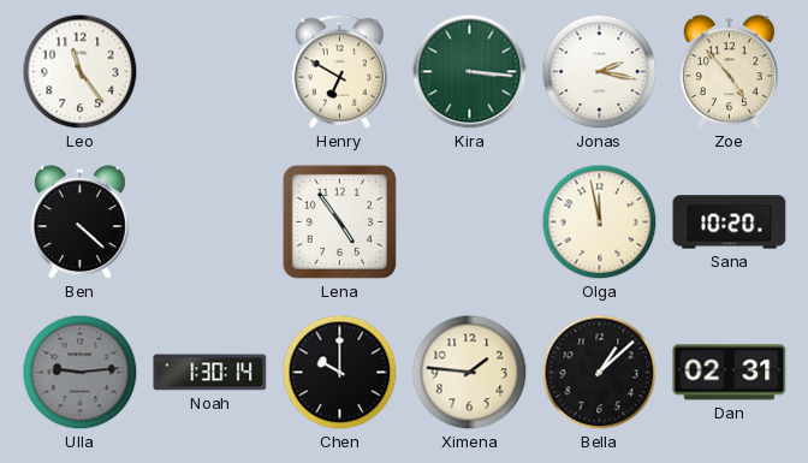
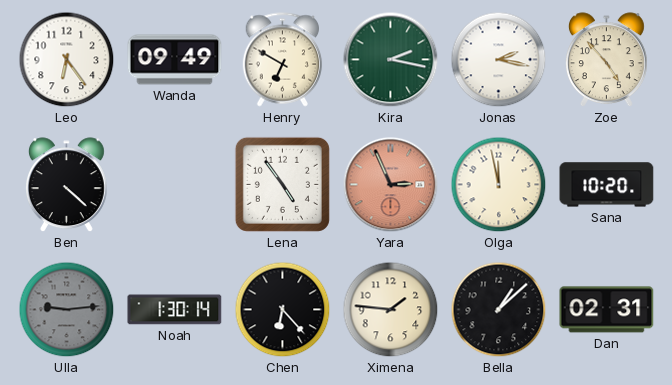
Leo: 11:24 -> 6:24 (67, 60)
Wanda: none -> 09:49 (175, 60)
Kira: 3:16 -> 2:17 (391, 60)
Yara: none -> 2:56 (391, 185)
Chen: 10:00 -> 6:23 (283, 310)
